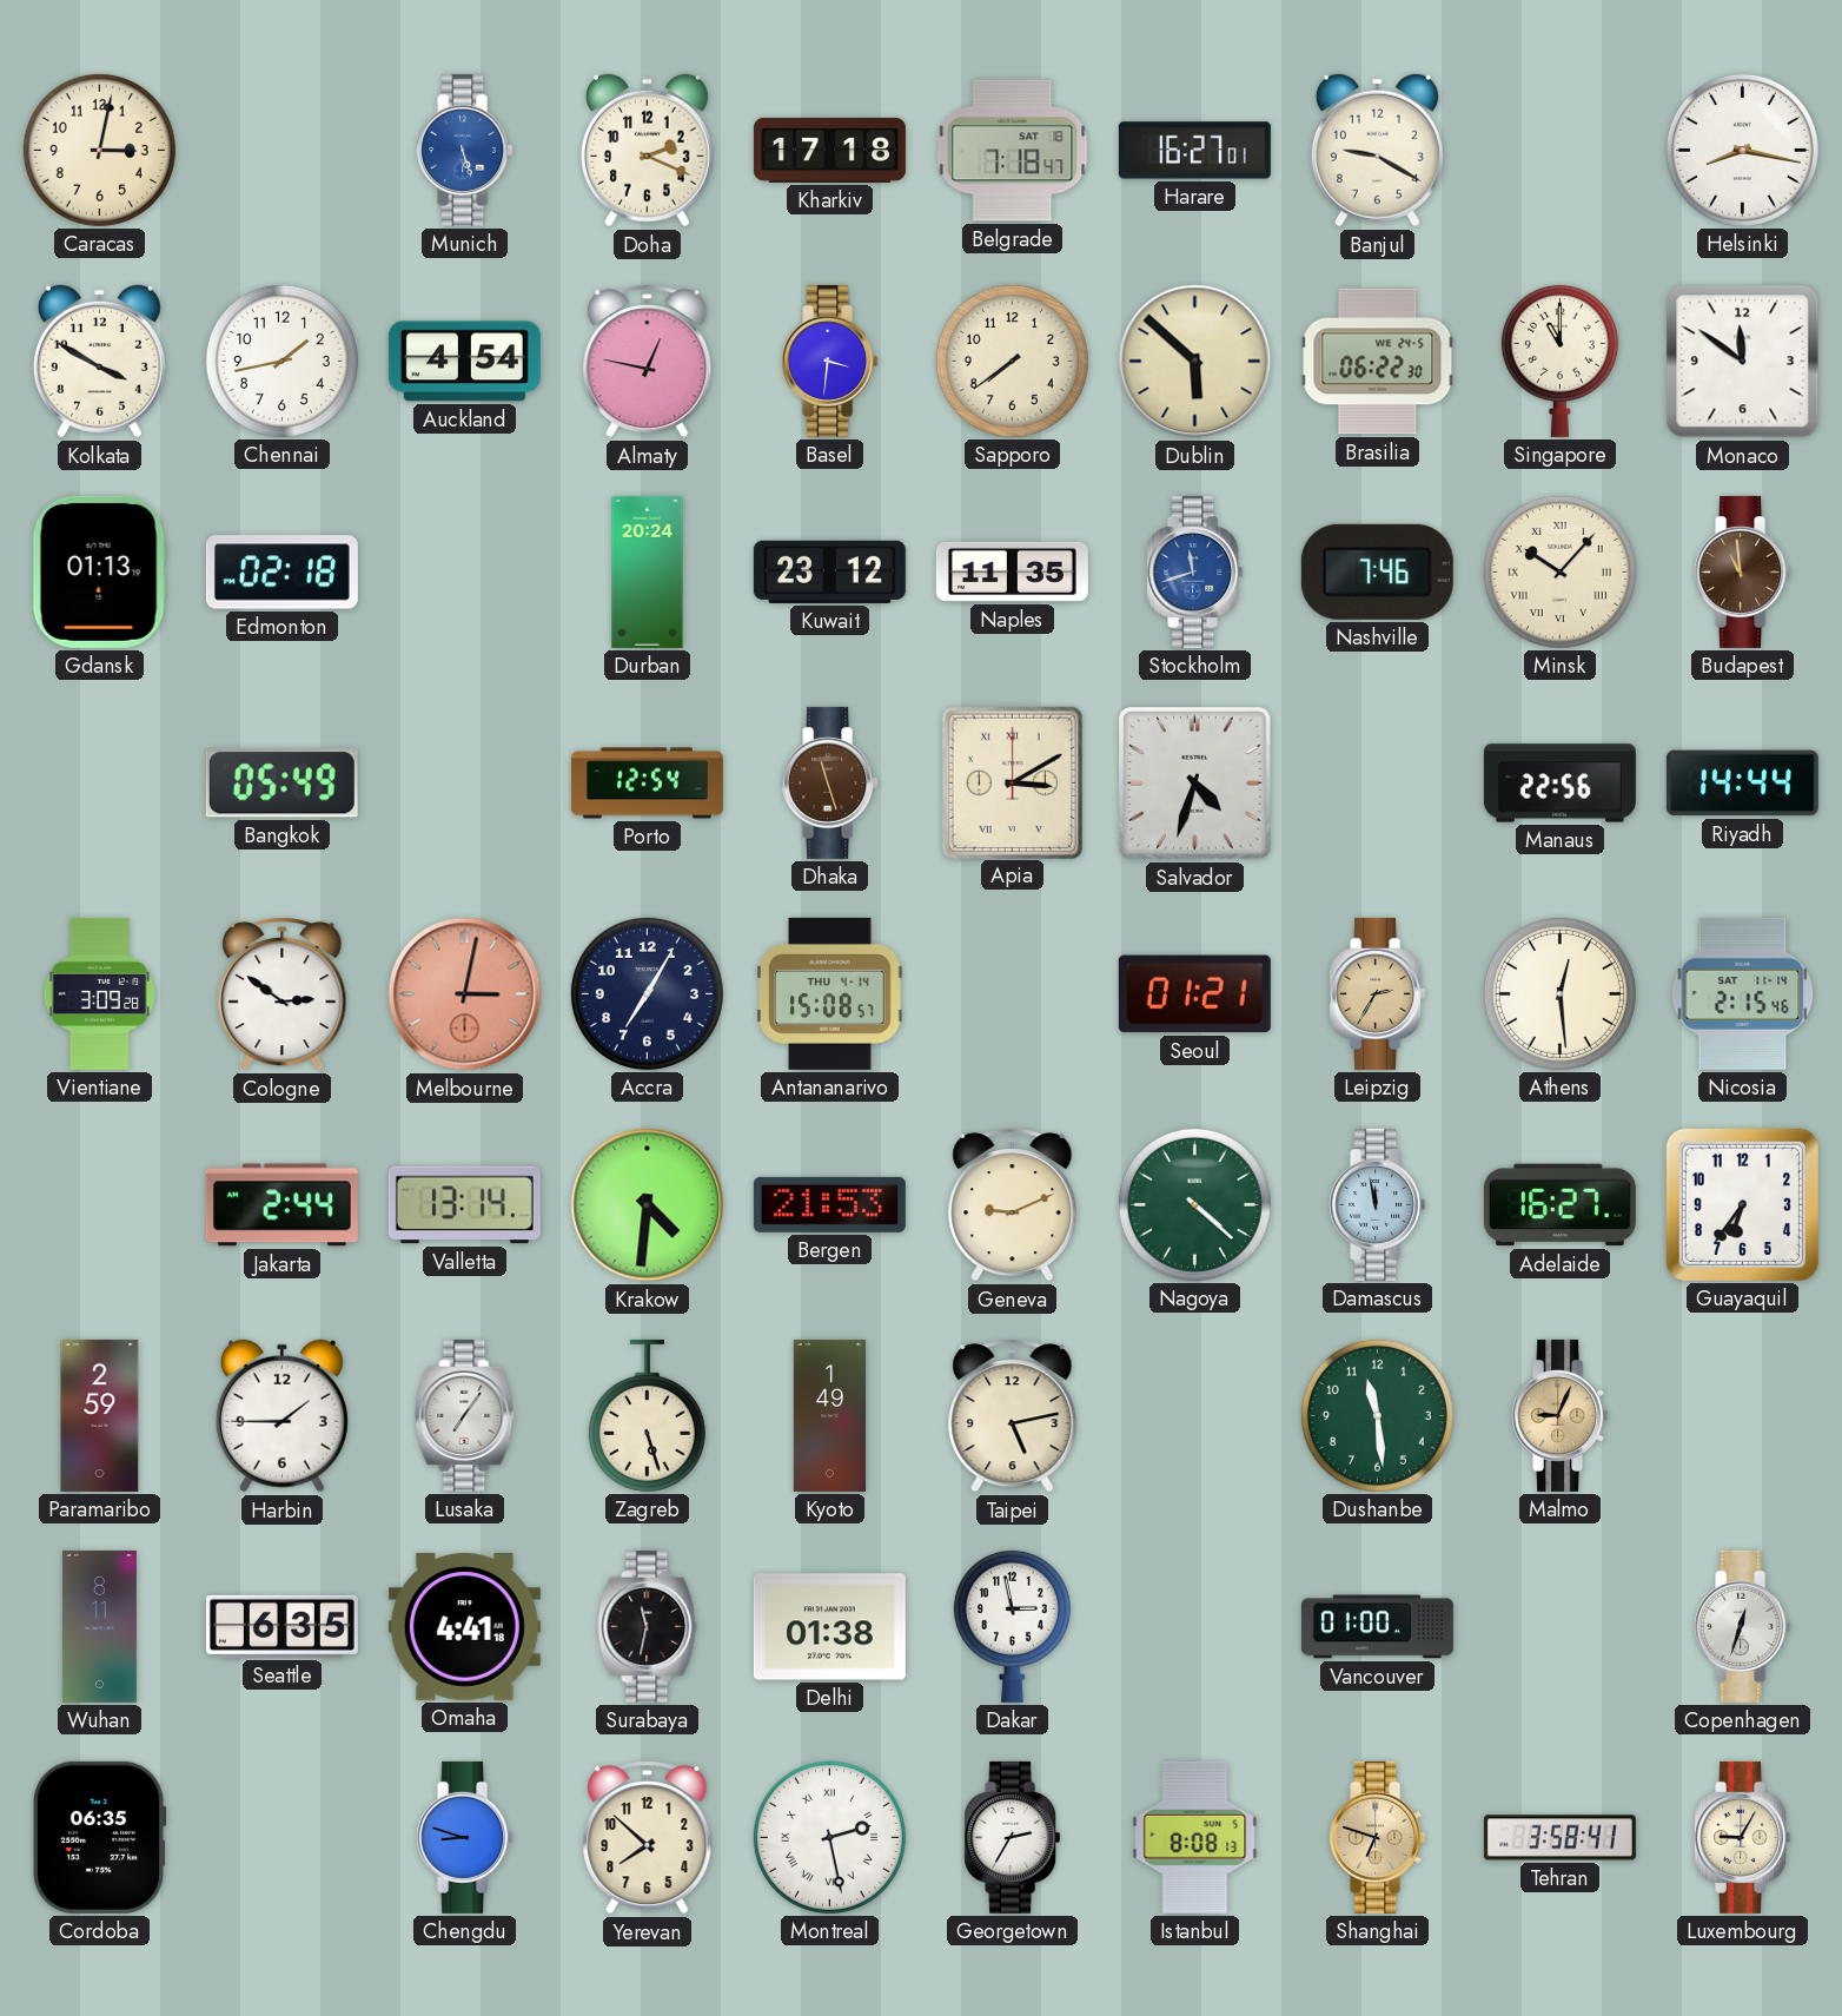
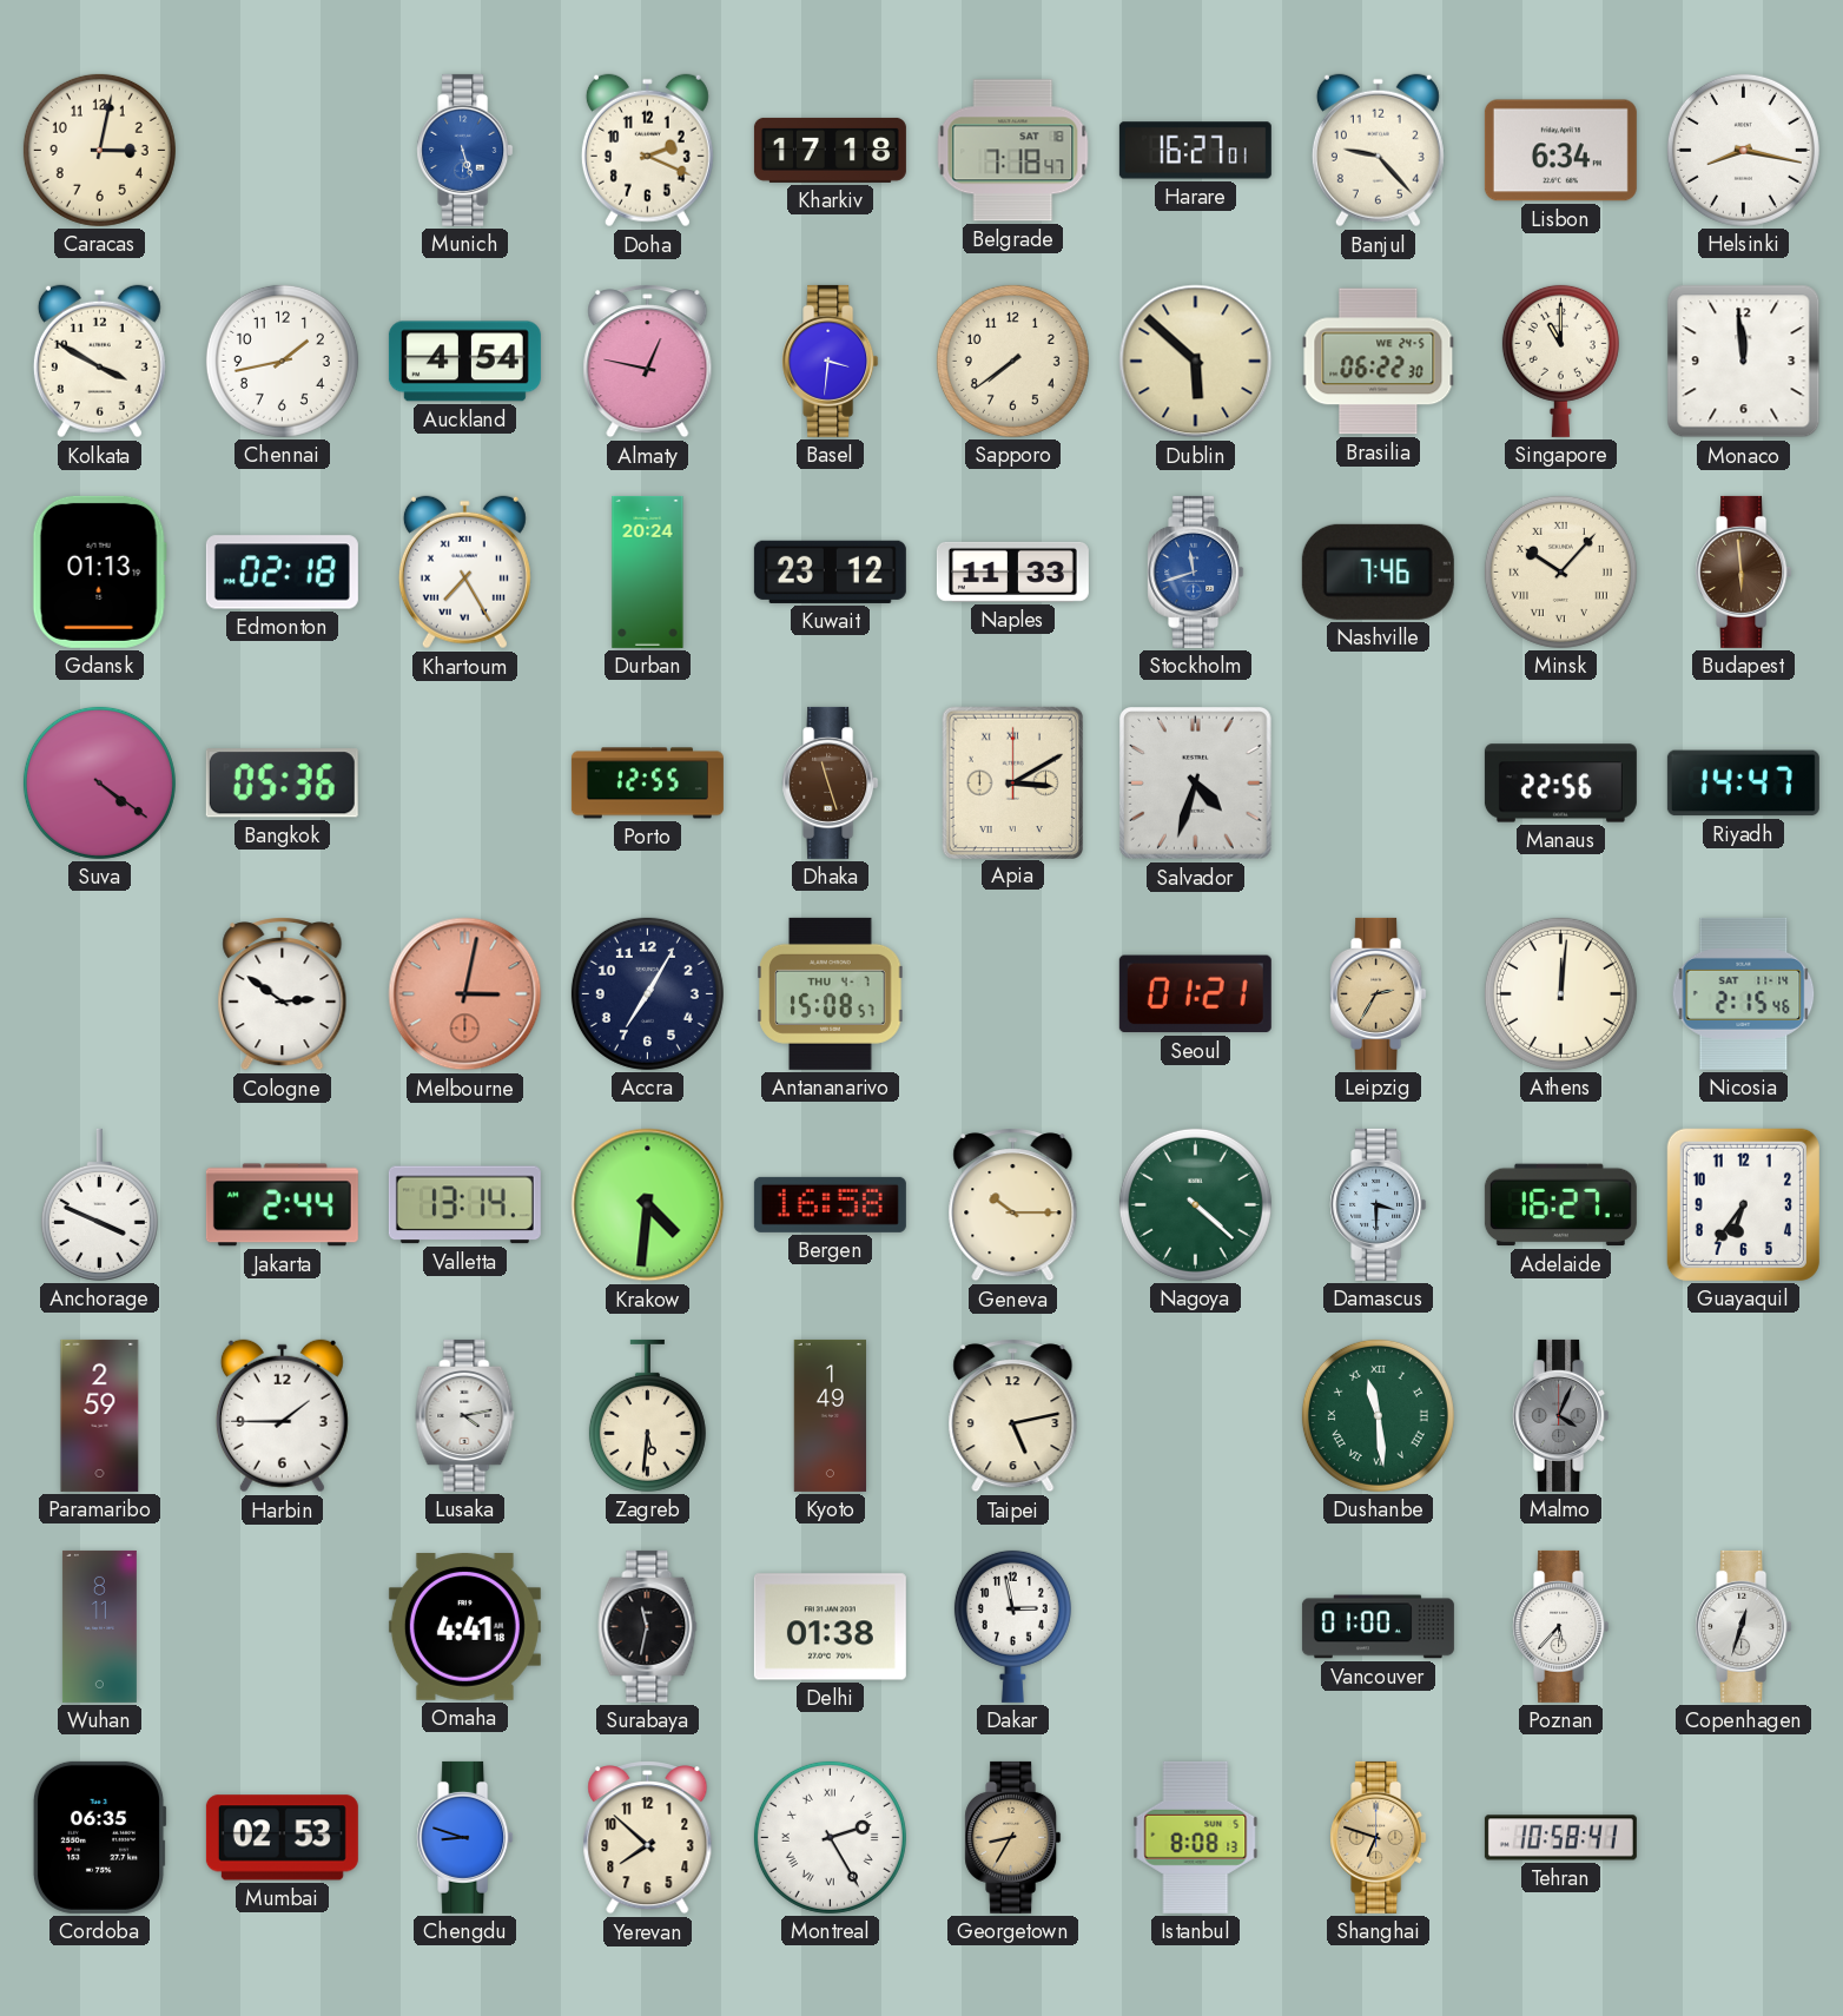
Banjul: 9:20 -> 9:23 (1378, 151)
Lisbon: none -> 6:34 (1560, 151)
Monaco: 11:51 -> 11:59 (1744, 362)
Khartoum: none -> 7:25 (464, 573)
Naples: 11:35 -> 11:33 (1012, 571)
Budapest: 10:59 -> 5:59 (1744, 571)
Suva: none -> 4:21 (99, 782)
Bangkok: 05:49 -> 05:36 (282, 784)
Porto: 12:54 -> 12:55 (647, 784)
Riyadh: 14:44 -> 14:47 (1743, 784)
Vientiane: 3:09 -> none (99, 993)
Antananarivo date: THU 4-14 -> THU 4-7 (831, 993)
Athens: 12:29 -> 12:01 (1560, 993)
Anchorage: none -> 3:49 (99, 1204)
Bergen: 21:53 -> 16:58 (830, 1204)
Geneva: 9:11 -> 10:15 (1013, 1205)
Damascus: 11:58 -> 3:30 (1379, 1204)
Lusaka: 7:06 -> 4:13 (465, 1415)
Zagreb: 5:27 -> 5:31 (647, 1415)
Dushanbe numerals: Arabic -> Roman (1378, 1415)
Malmo: 9:04 -> 4:04 (1561, 1415)
Malmo dial: champagne -> grey (1561, 1415)
Seattle: 6:35 -> none (281, 1626)
Poznan: none -> 5:37 (1561, 1626)
Mumbai: none -> 02:53 (282, 1838)
Montreal: 2:28 -> 2:25 (830, 1837)
Georgetown: 2:35 -> 8:35 (1013, 1837)
Georgetown dial: white -> champagne (1013, 1837)
Tehran: 3:58 -> 10:58 (1560, 1838)
Luxembourg: 9:05 -> none (1743, 1837)
